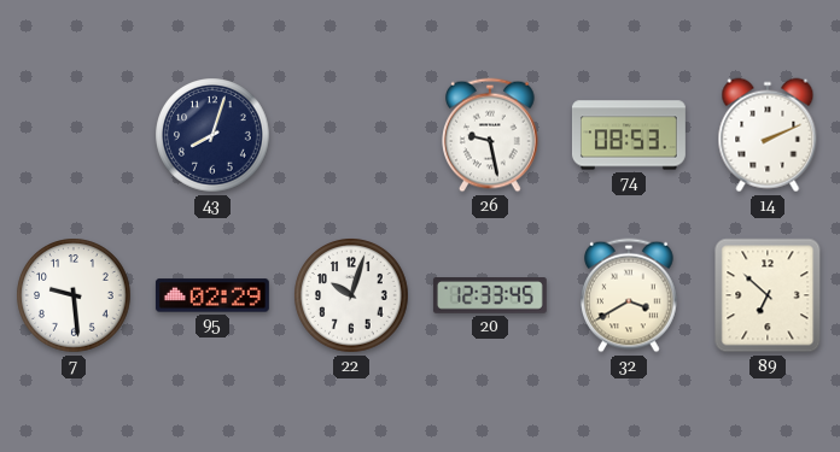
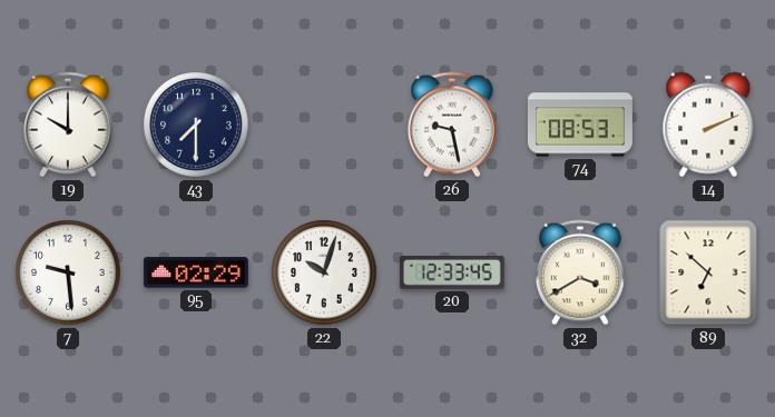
19: none -> 10:00 (68, 125)
43: 8:03 -> 7:30 (196, 125)
